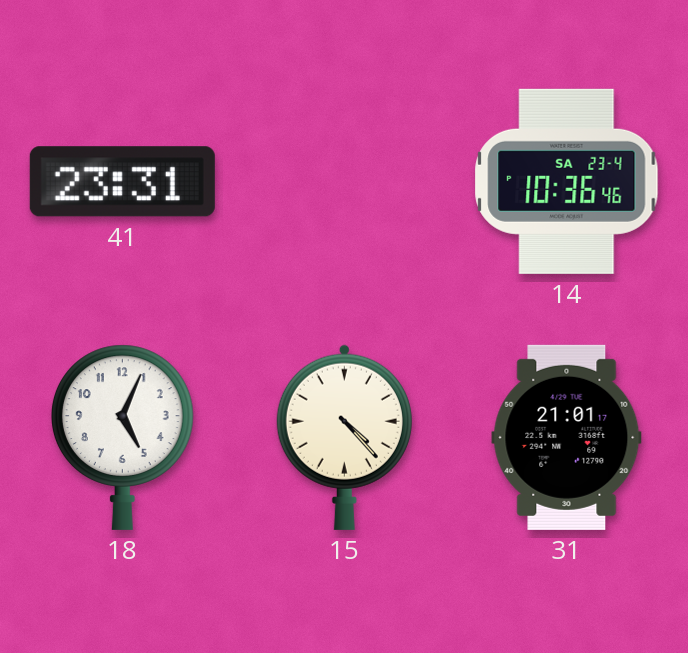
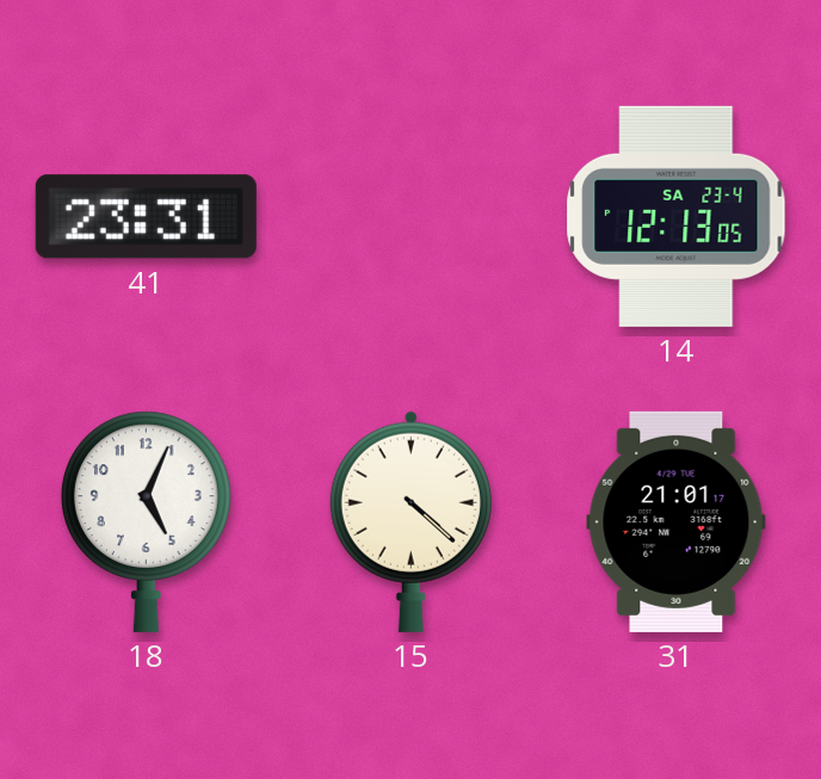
14: 10:36 -> 12:13 (677, 216)
15: 4:23 -> 4:22 (410, 521)
